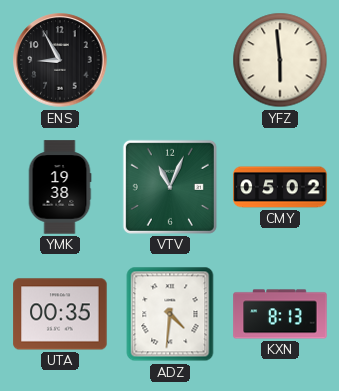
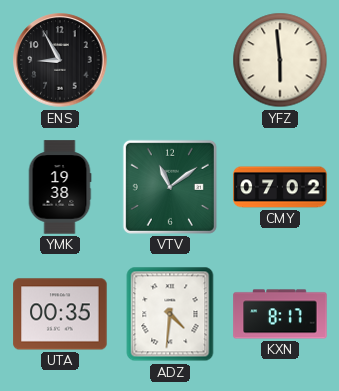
VTV: 11:04 -> 11:09 (170, 187)
CMY: 05:02 -> 07:02 (280, 187)
KXN: 8:13 -> 8:17 (280, 314)
